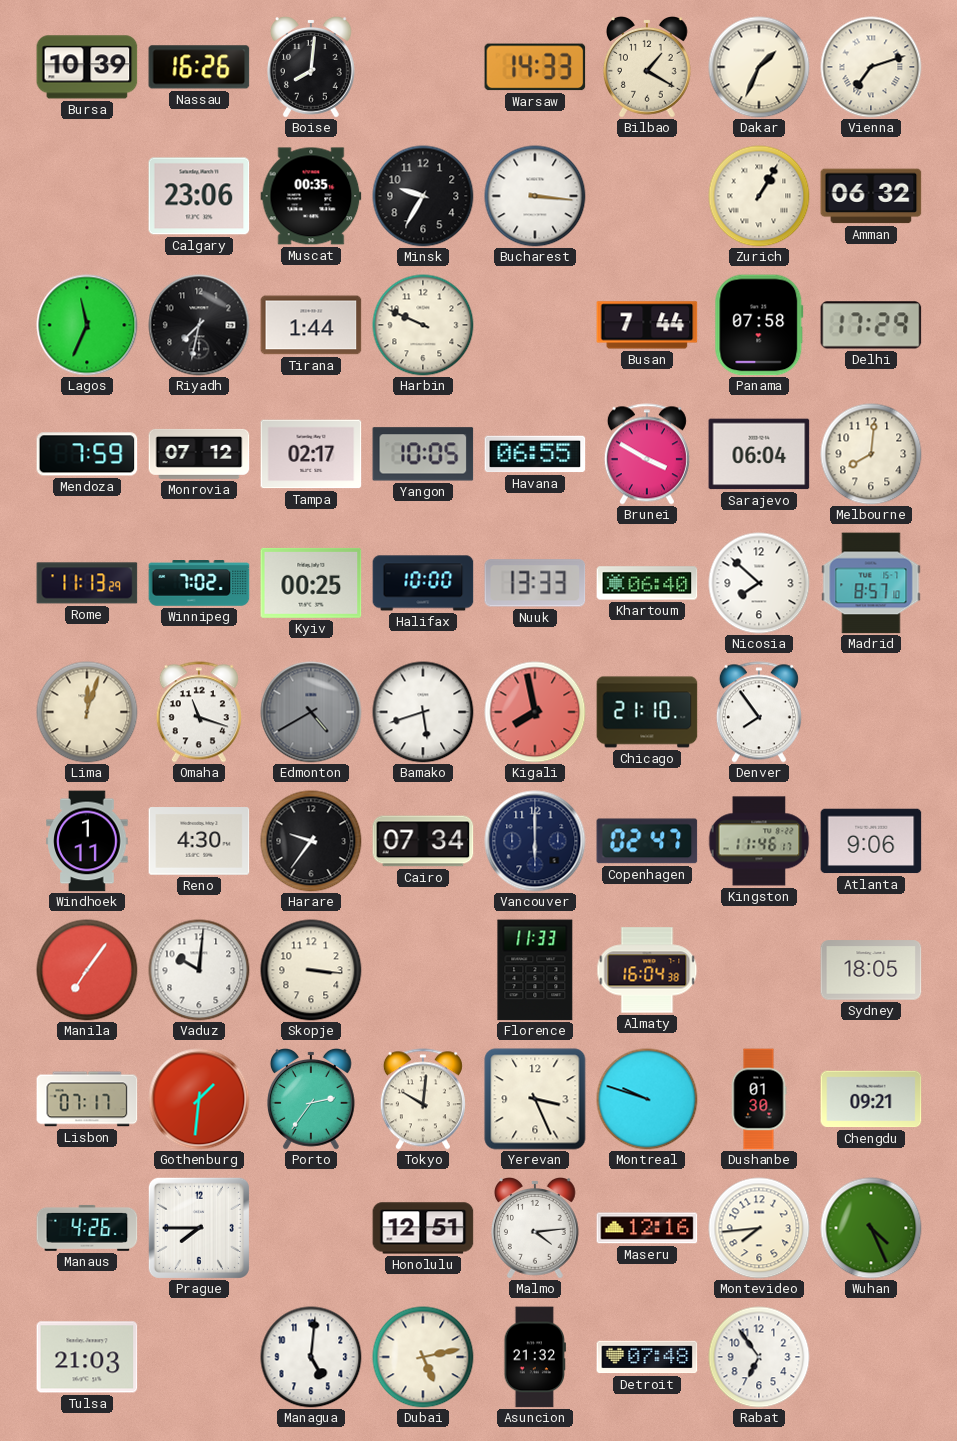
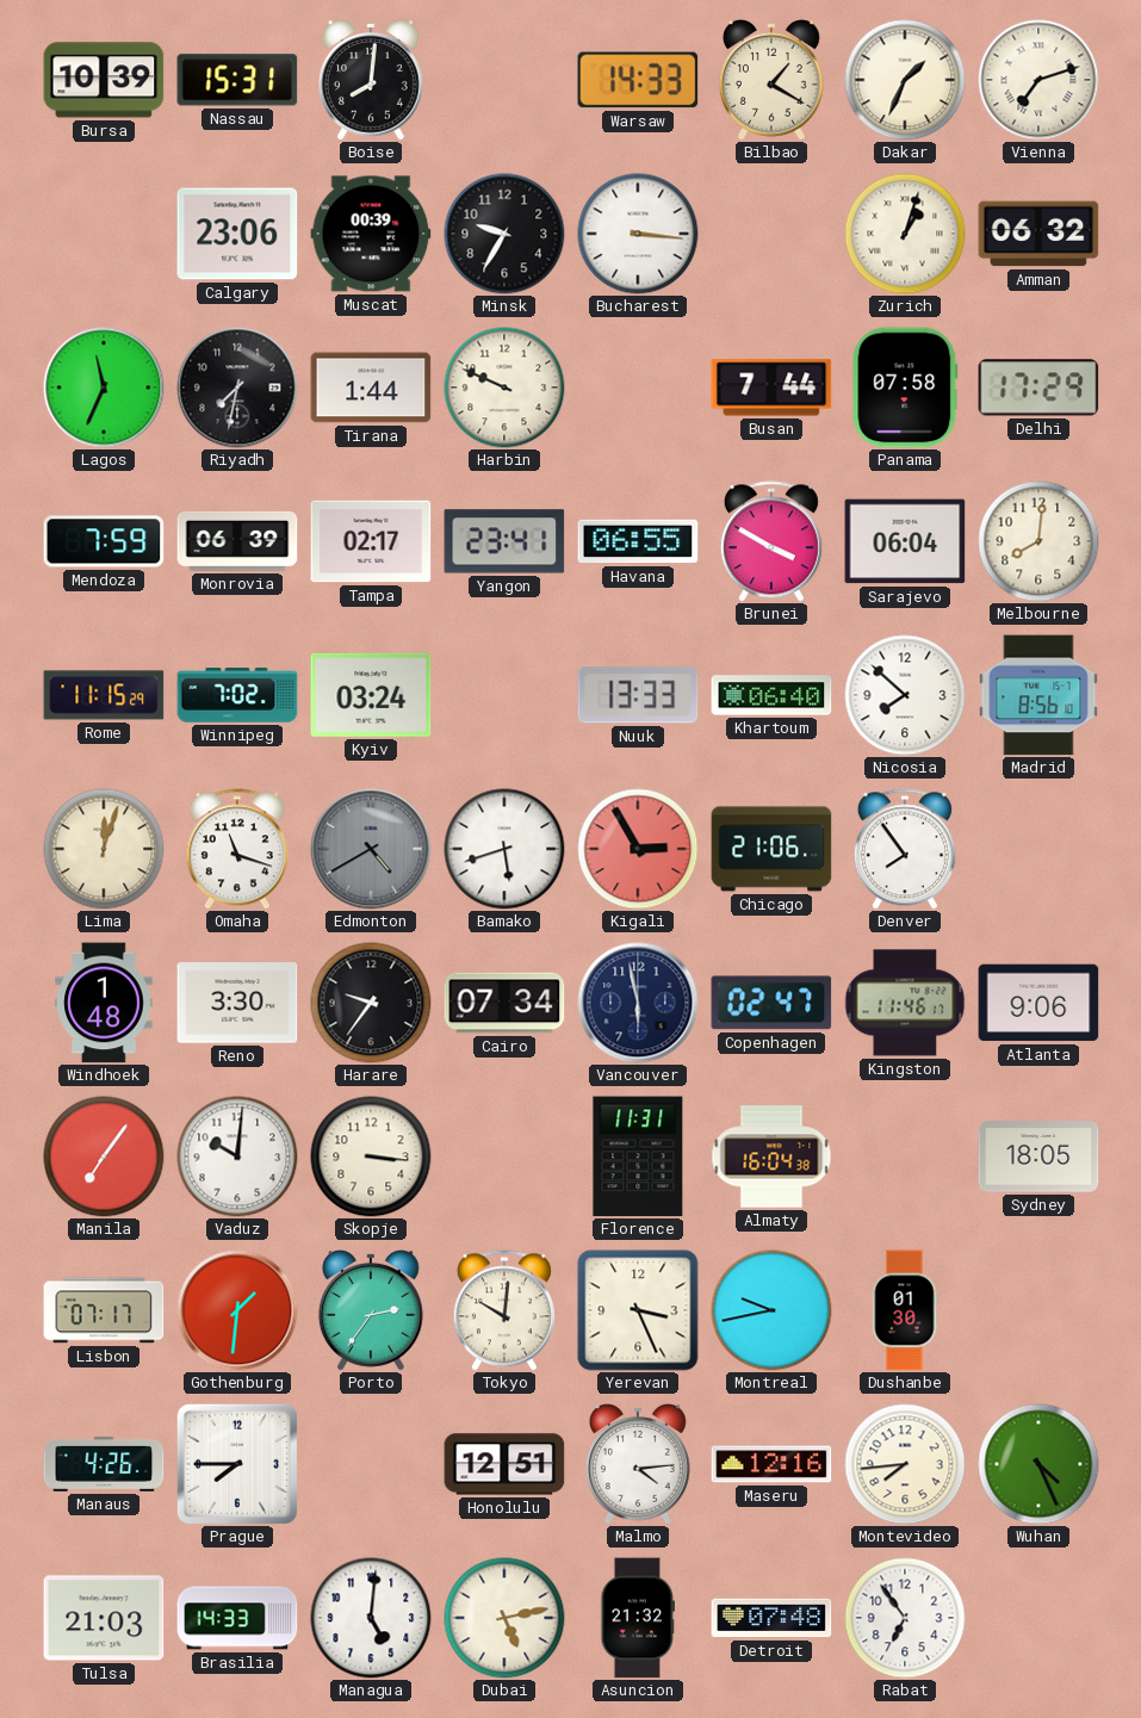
Nassau: 16:26 -> 15:31 (237, 80)
Muscat: 00:35 -> 00:39 (371, 234)
Zurich: 1:05 -> 1:03 (905, 234)
Monrovia: 07:12 -> 06:39 (237, 541)
Yangon: 10:05 -> 23:41 (504, 541)
Rome: 11:13 -> 11:15 (104, 695)
Kyiv: 00:25 -> 03:24 (371, 695)
Halifax: 10:00 -> none (423, 583)
Madrid: 8:57 -> 8:56 (1038, 695)
Kigali: 7:58 -> 2:55 (638, 849)
Chicago: 21:10 -> 21:06 (771, 849)
Windhoek: 1:11 -> 1:48 (104, 1003)
Reno: 4:30 -> 3:30 (237, 1003)
Vancouver: 6:00 -> 5:58 (638, 1003)
Florence: 11:33 -> 11:31 (638, 1156)
Montreal: 9:48 -> 9:43 (771, 1310)
Chengdu: 09:21 -> none (871, 1099)
Brasilia: none -> 14:33 (237, 1618)
